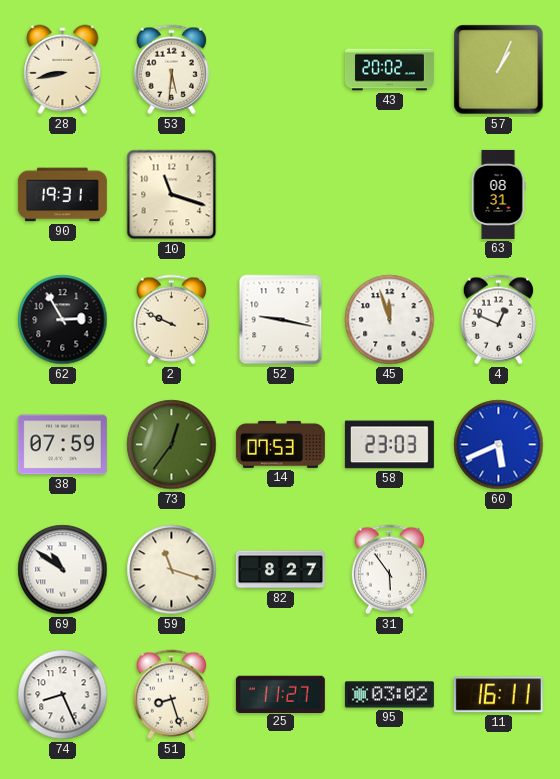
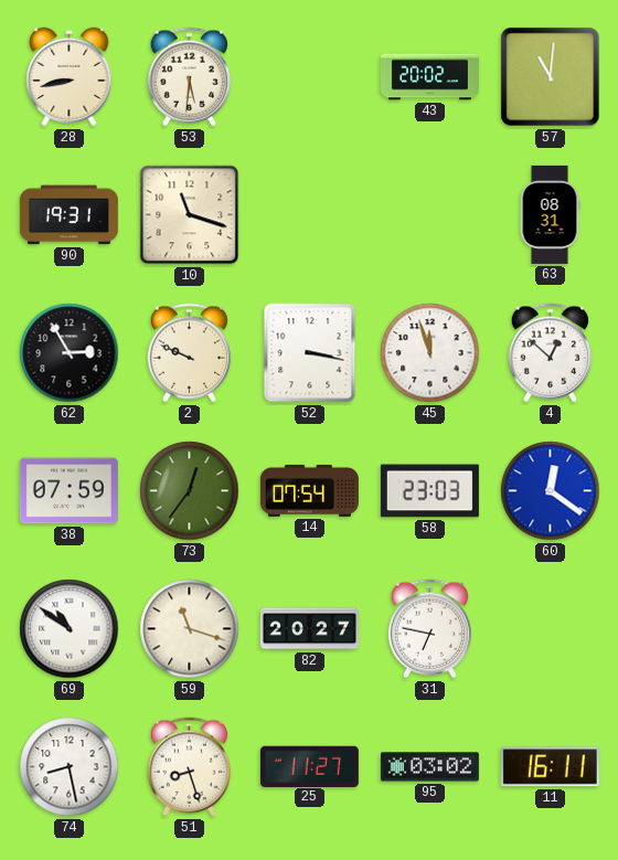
57: 1:04 -> 11:01 (551, 77)
52: 9:17 -> 3:17 (310, 353)
4: 12:49 -> 12:52 (550, 353)
14: 07:53 -> 07:54 (309, 490)
60: 5:41 -> 12:21 (551, 491)
82: 8:27 -> 20:27 (309, 629)
31: 5:54 -> 6:47 (429, 629)
74: 8:26 -> 8:28 (70, 767)
